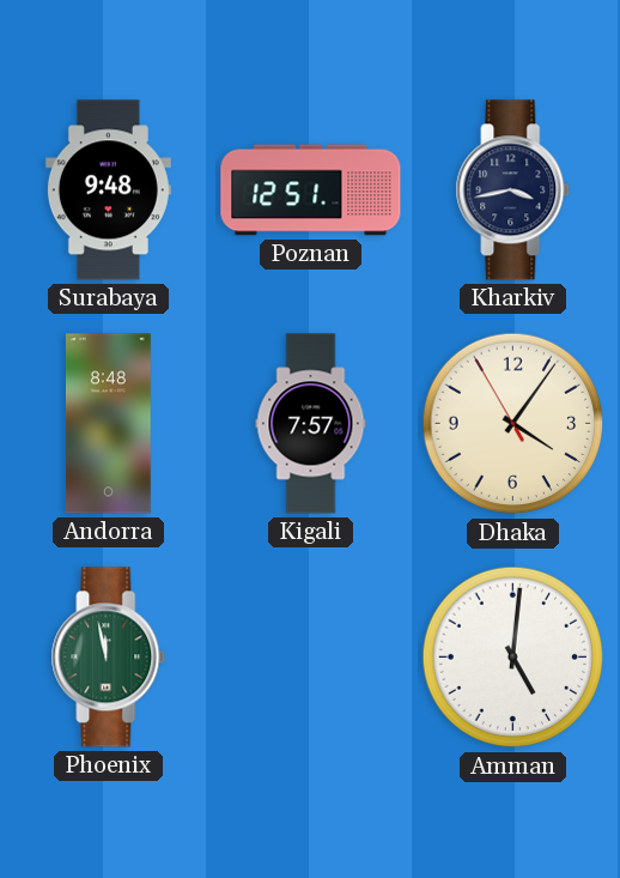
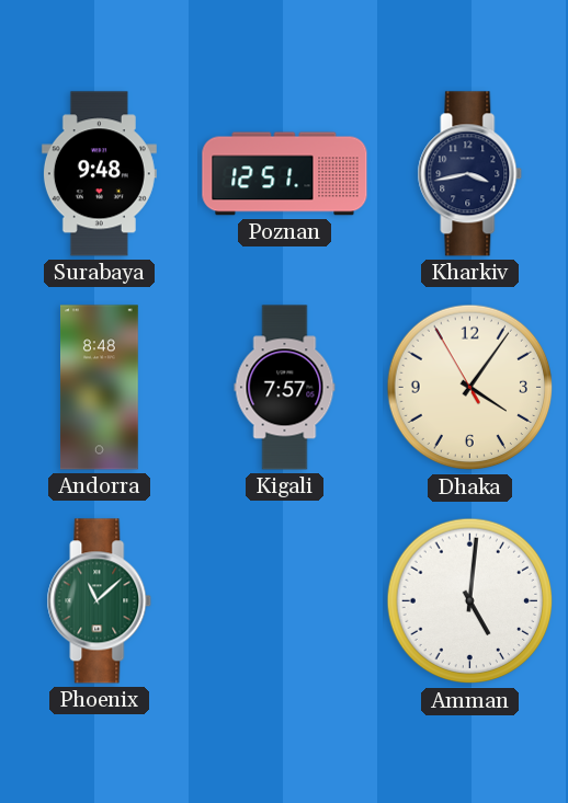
Phoenix: 11:58 -> 11:08 (100, 601)
